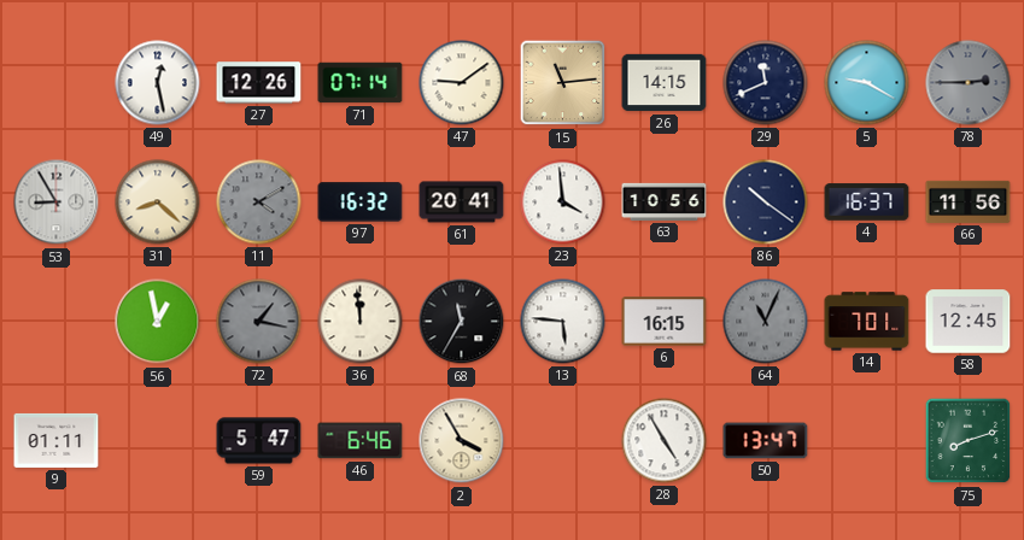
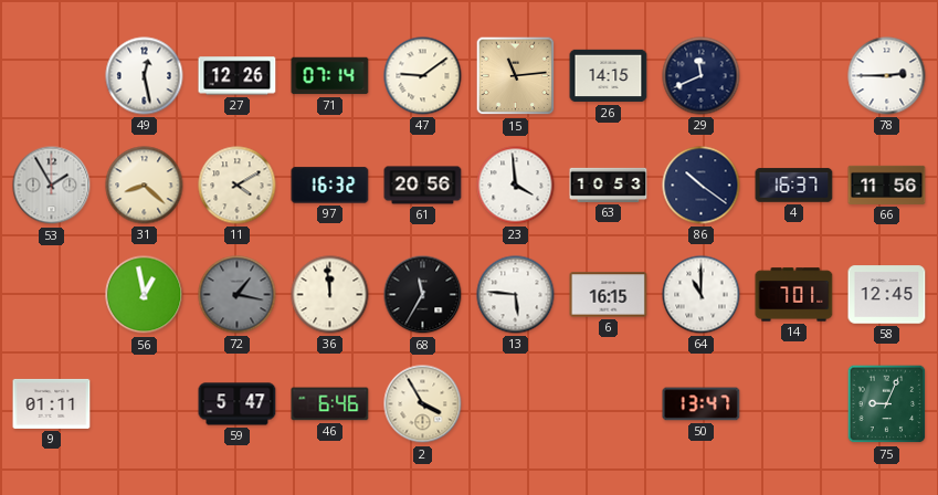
5: 9:20 -> none (867, 83)
78 dial: grey -> white (887, 76)
53: 8:55 -> 1:55 (52, 186)
11 dial: grey -> cream (238, 186)
61: 20:41 -> 20:56 (423, 186)
63: 10:56 -> 10:53 (609, 185)
64: 11:04 -> 11:00 (702, 295)
64 dial: grey -> white (702, 295)
28: 4:55 -> none (665, 441)
75: 8:12 -> 9:04 (887, 404)
